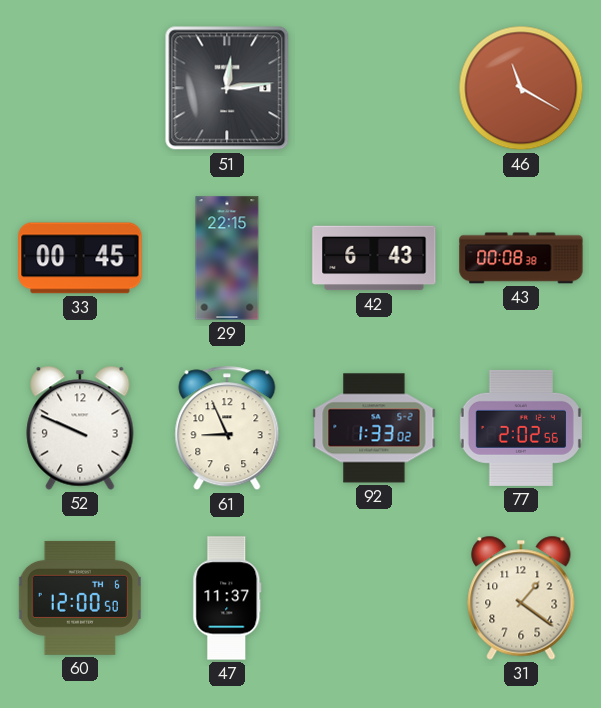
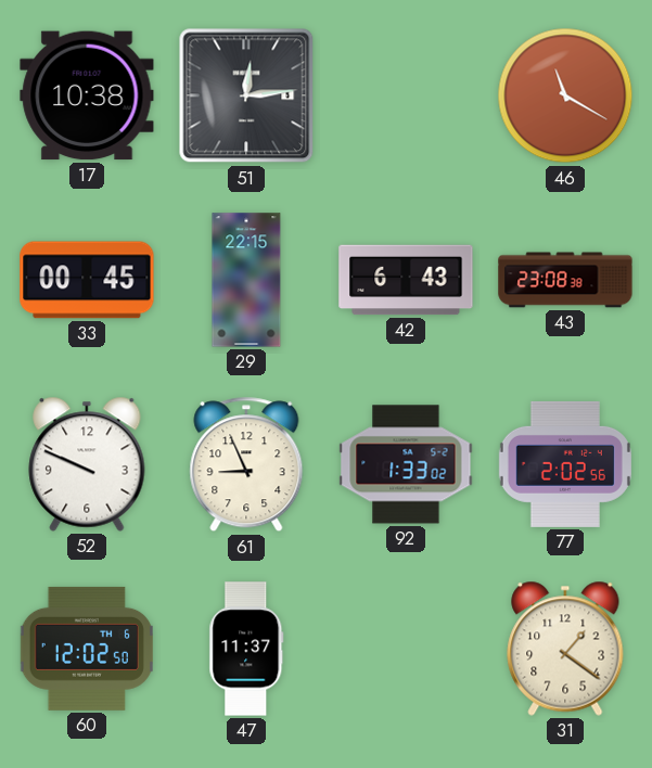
17: none -> 10:38 (87, 95)
43: 00:08 -> 23:08 (565, 280)
60: 12:00 -> 12:02 (87, 649)
